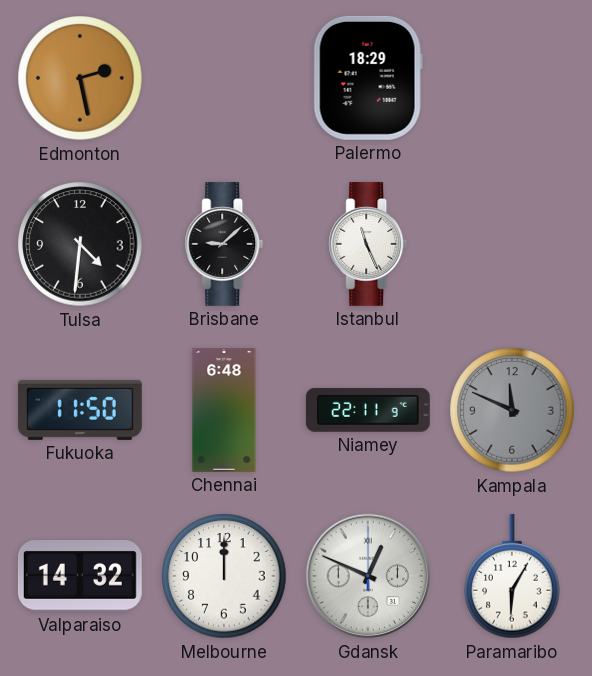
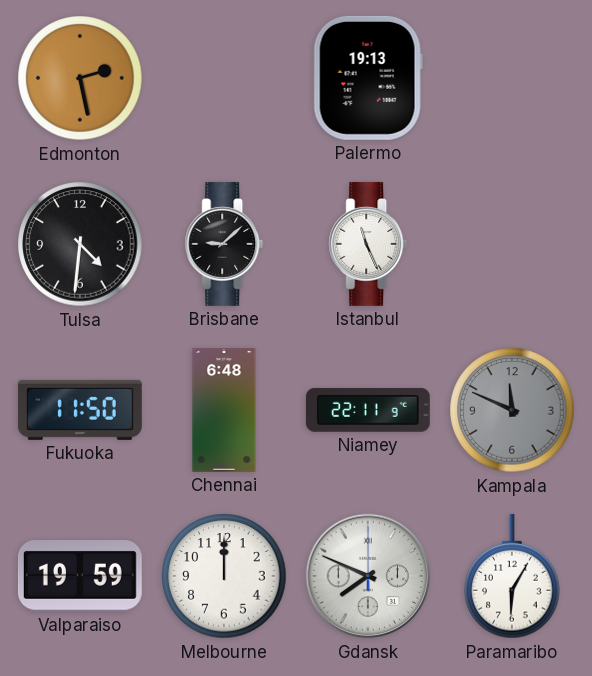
Palermo: 18:29 -> 19:13 (368, 78)
Valparaiso: 14:32 -> 19:59 (80, 576)
Gdansk: 12:49 -> 7:49 (368, 576)
